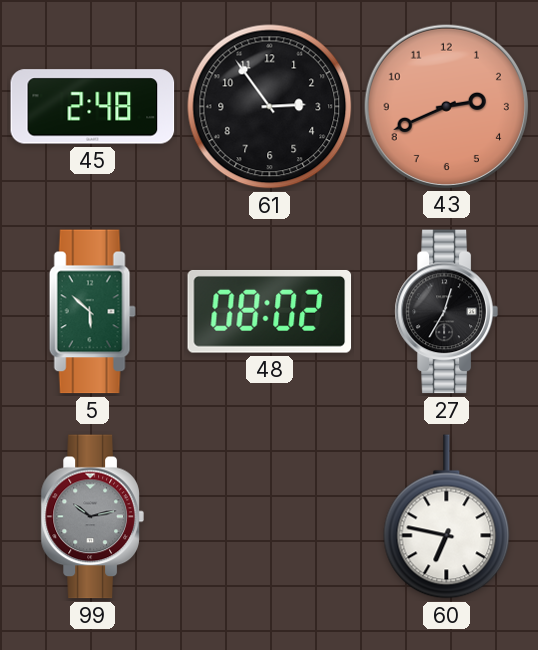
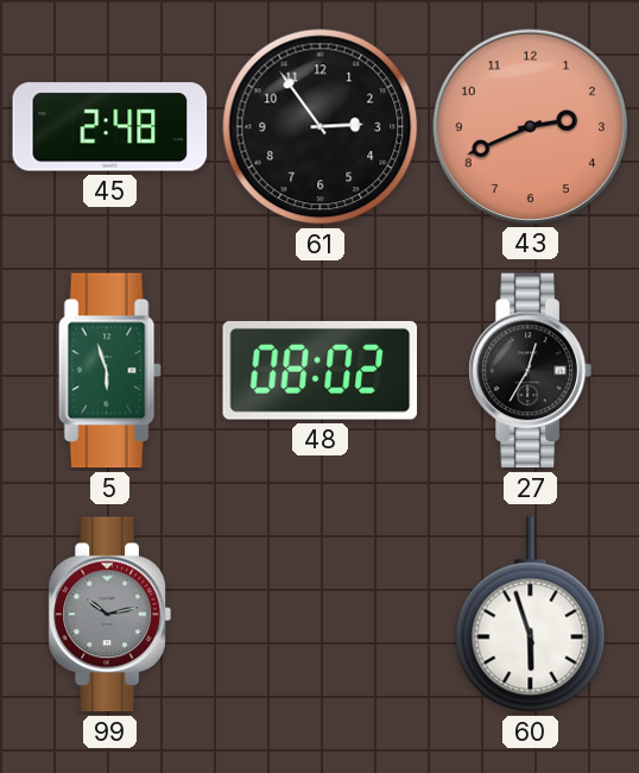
5: 5:52 -> 5:57 (109, 371)
60: 6:47 -> 5:57 (531, 615)
